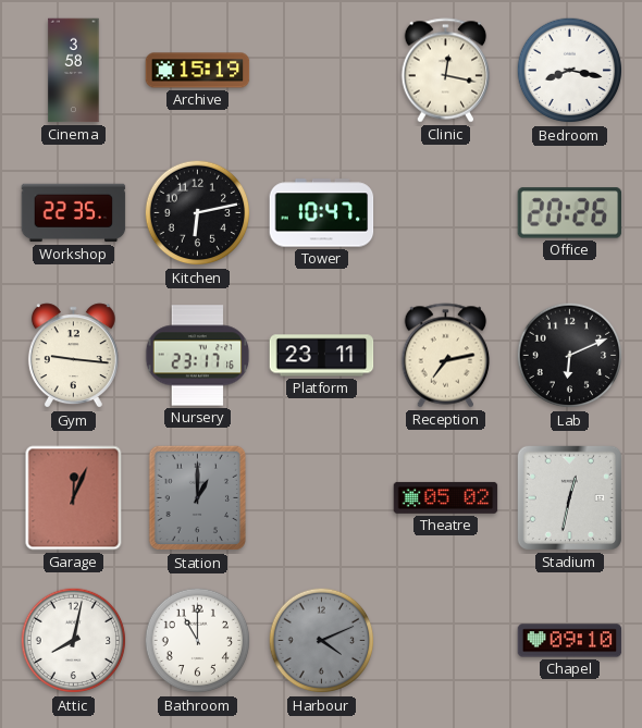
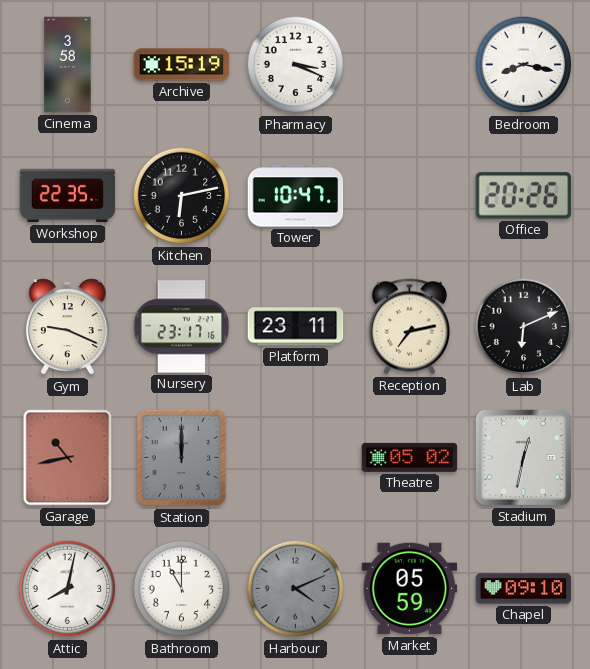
Pharmacy: none -> 3:19 (296, 65)
Clinic: 12:17 -> none (446, 71)
Gym: 9:16 -> 9:19 (67, 327)
Garage: 12:04 -> 10:43 (68, 458)
Station: 1:00 -> 12:00 (182, 458)
Market: none -> 05:59 (410, 589)
